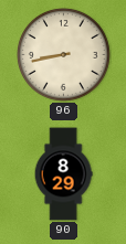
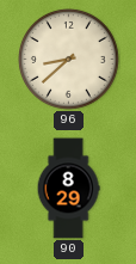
96: 8:43 -> 8:38 (68, 59)
